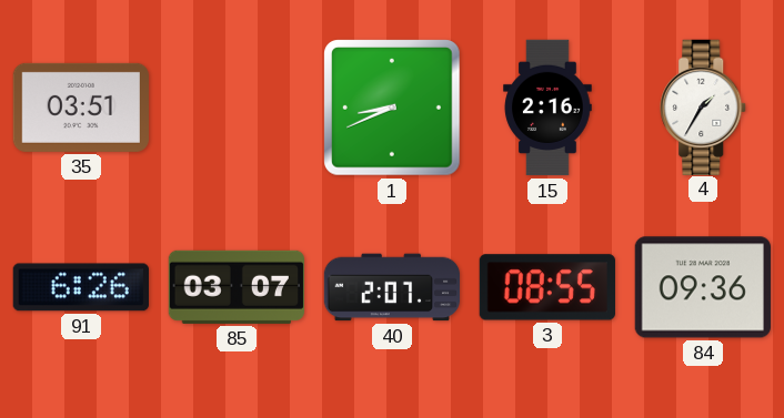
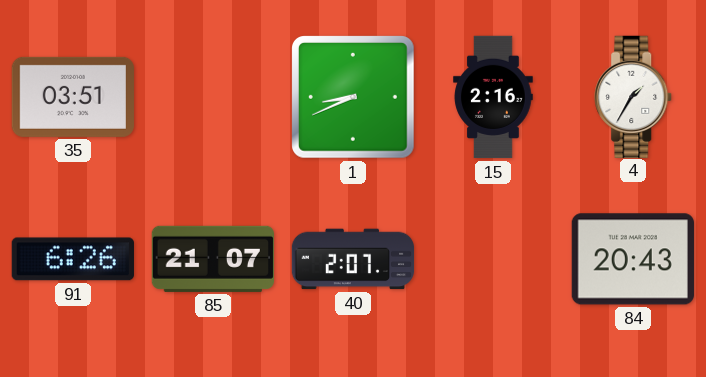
85: 03:07 -> 21:07 (213, 259)
3: 08:55 -> none (547, 287)
84: 09:36 -> 20:43 (633, 259)
